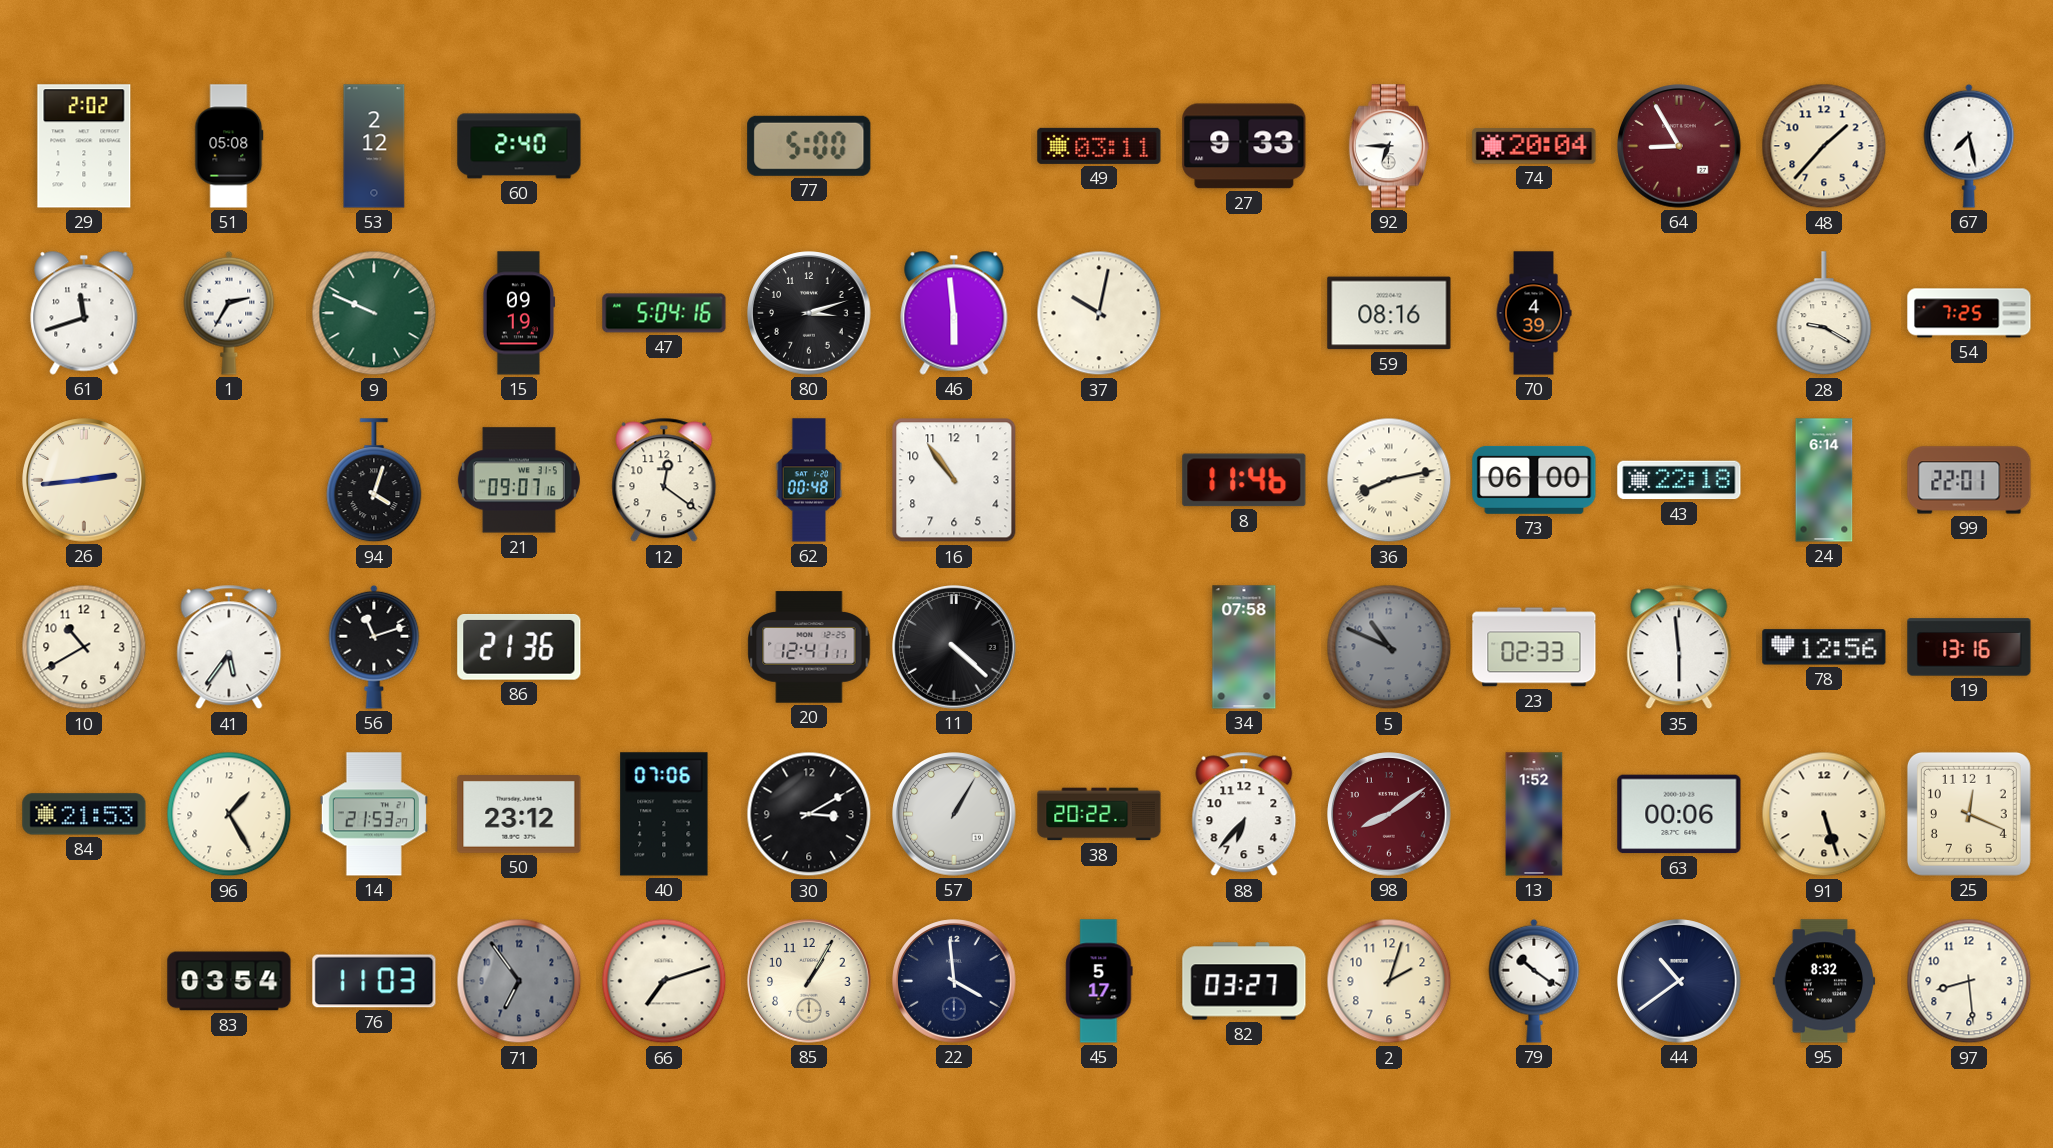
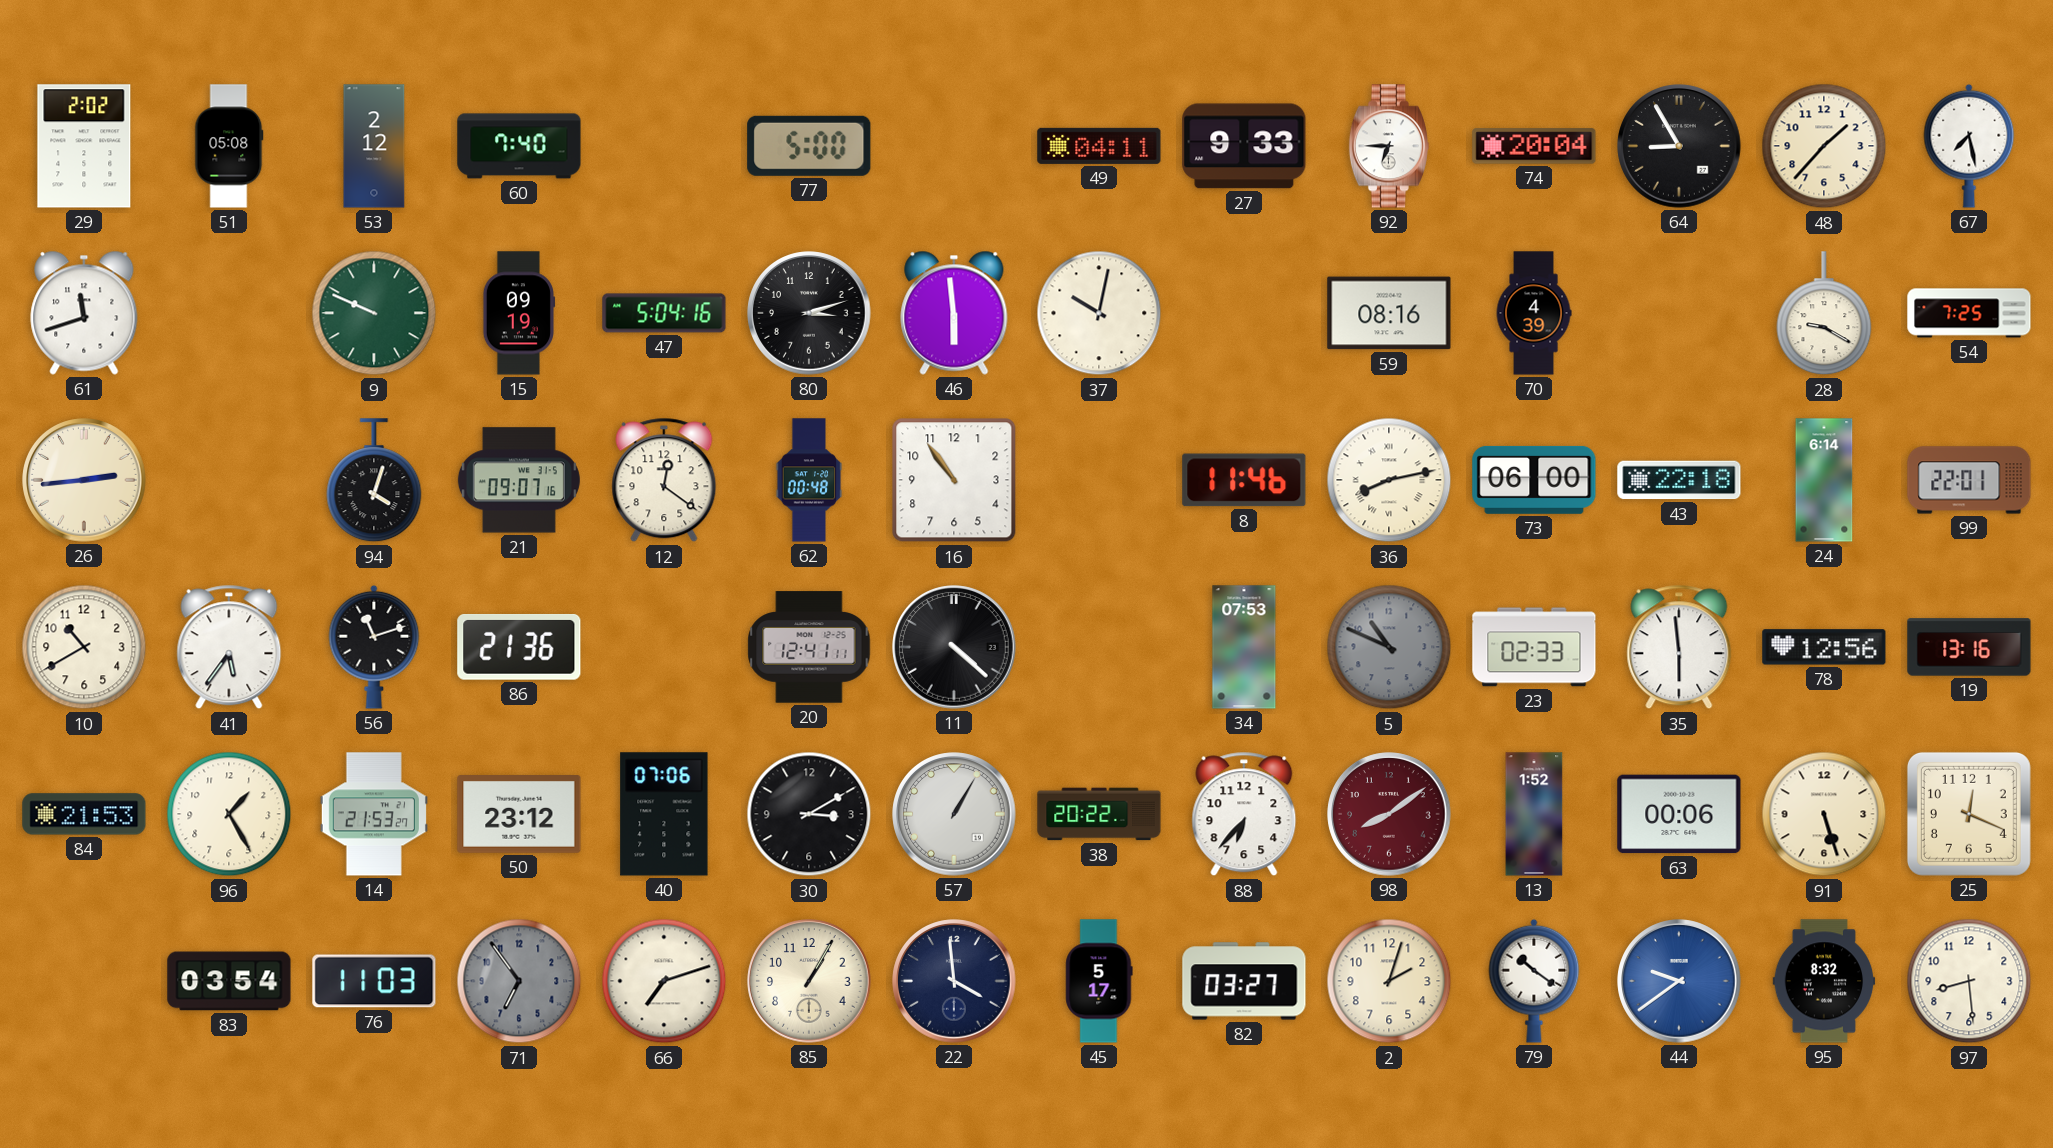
60: 2:40 -> 7:40 (519, 146)
49: 03:11 -> 04:11 (1099, 146)
64 dial: burgundy -> black (1679, 146)
1: 2:35 -> none (229, 313)
34: 07:58 -> 07:53 (1244, 647)
44: 10:39 -> 9:39 (1679, 981)
44 dial: navy -> blue (1679, 981)
